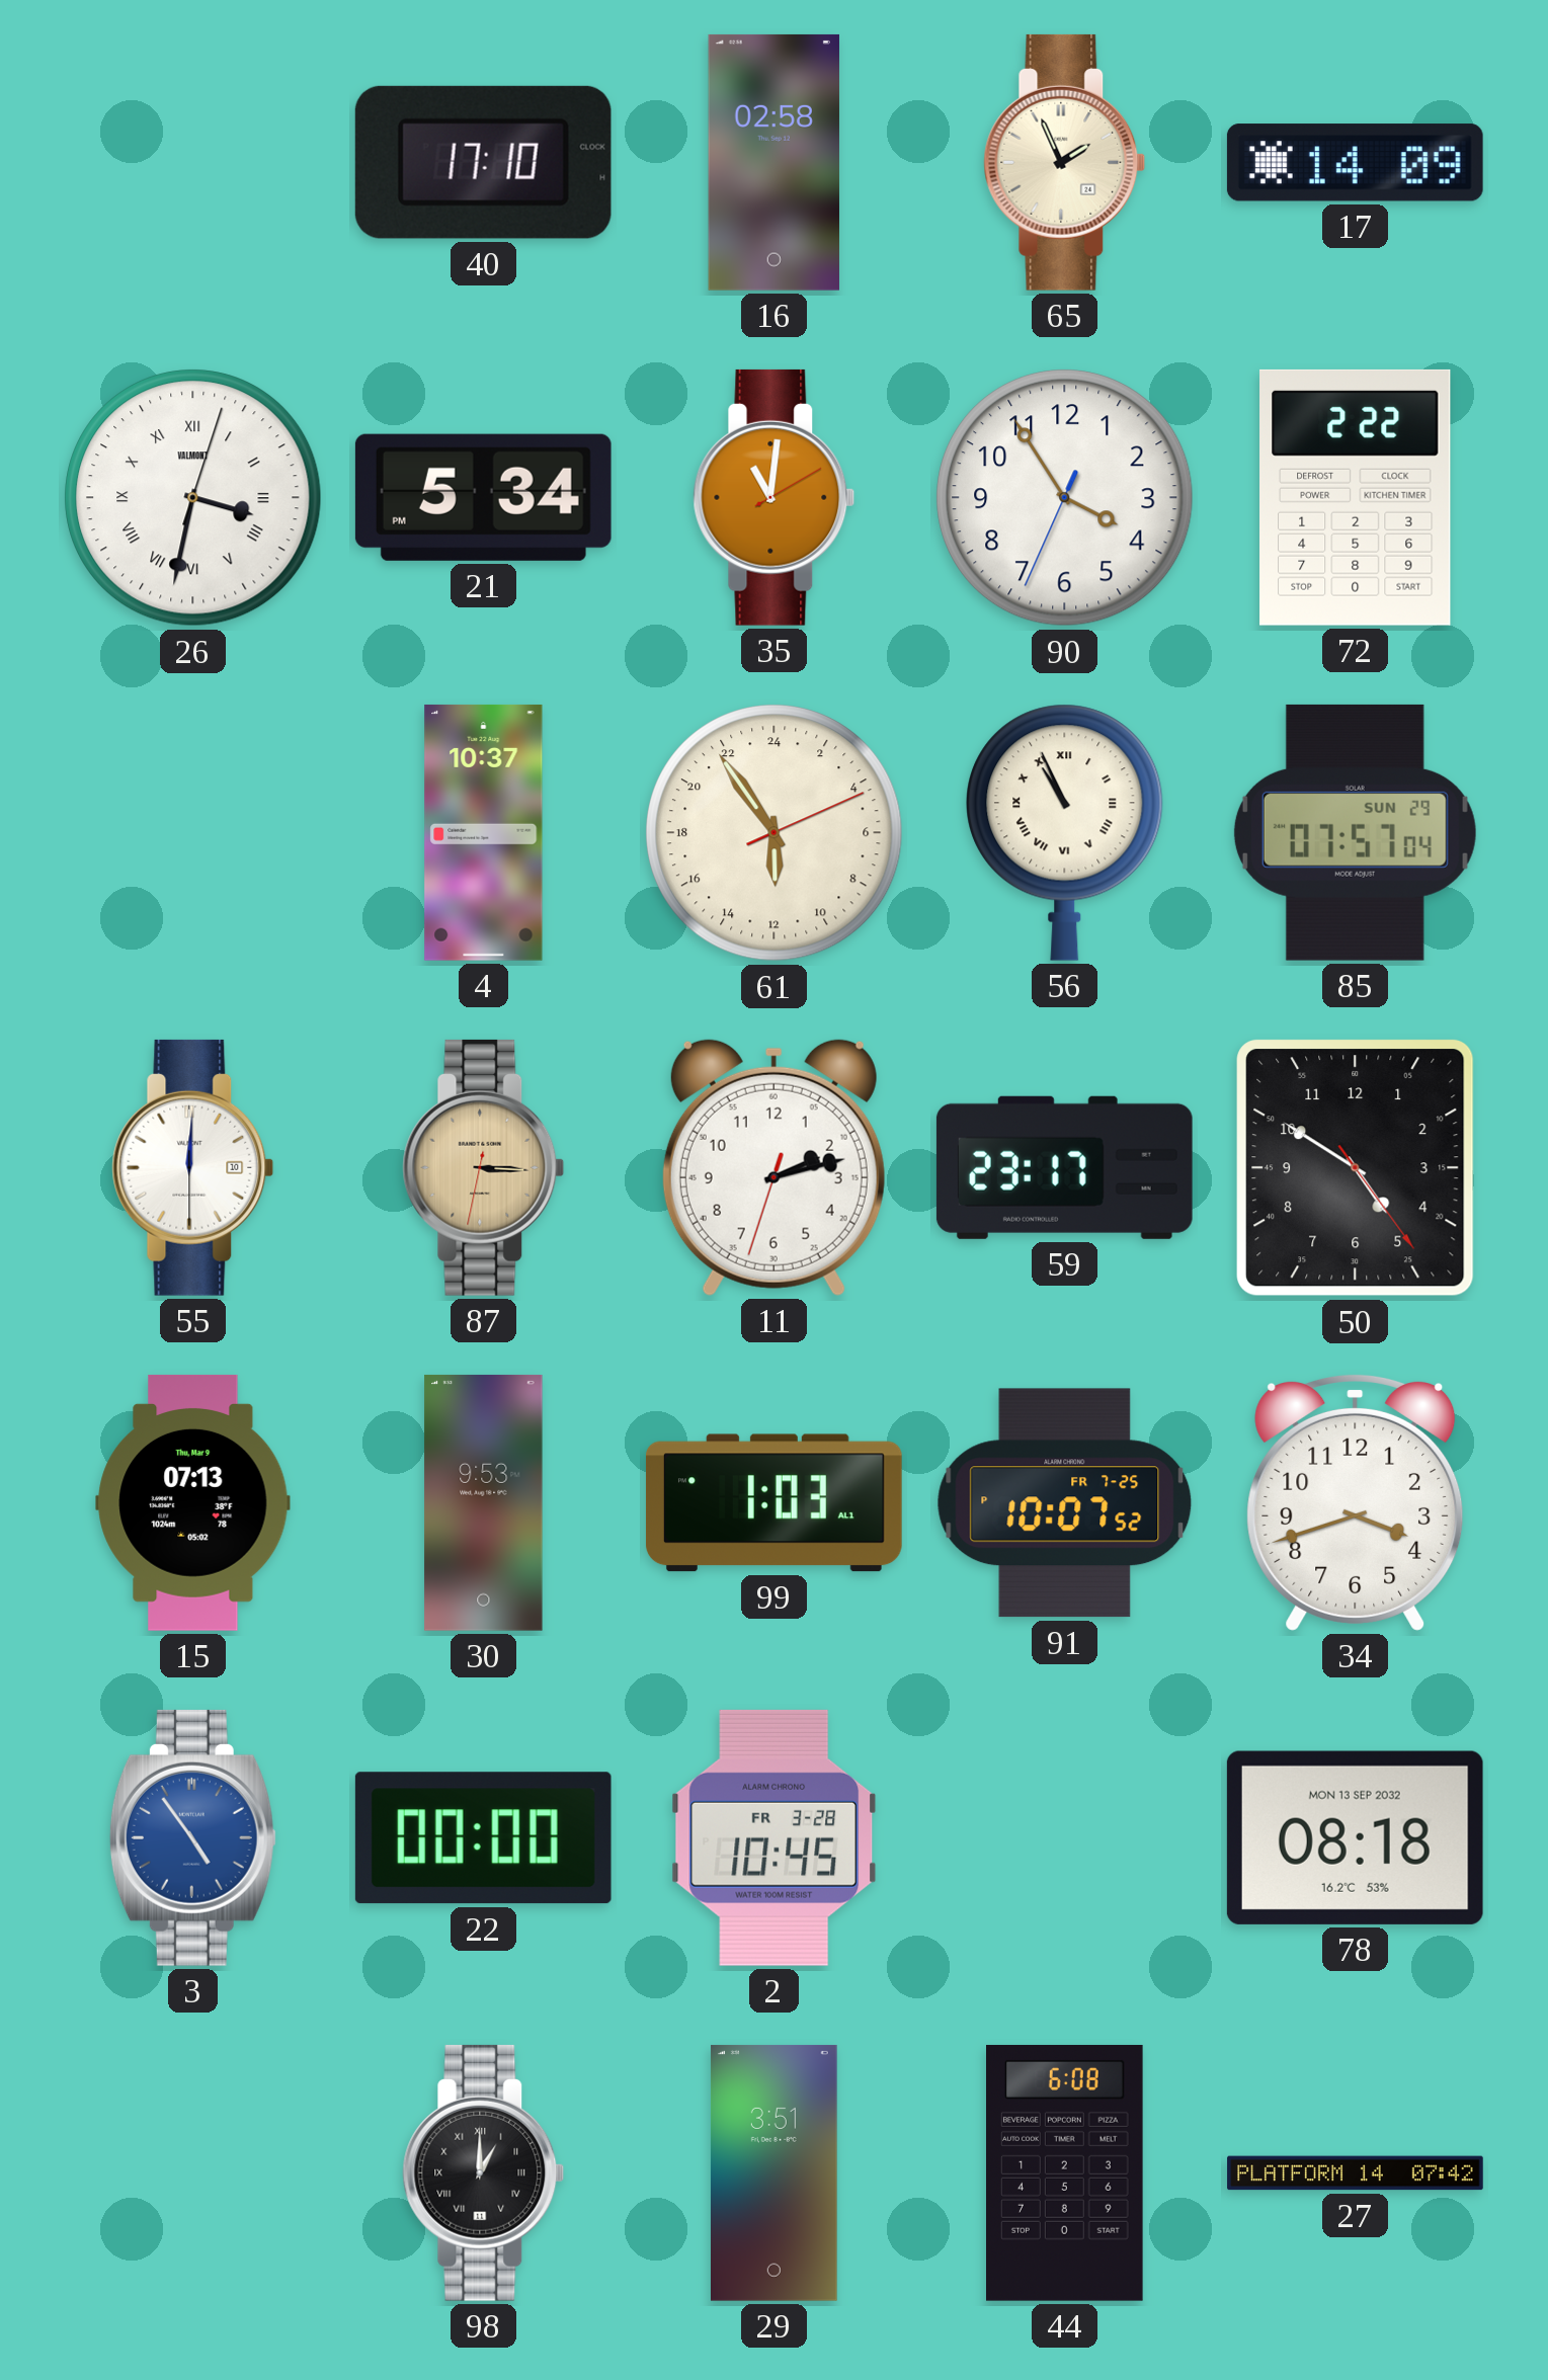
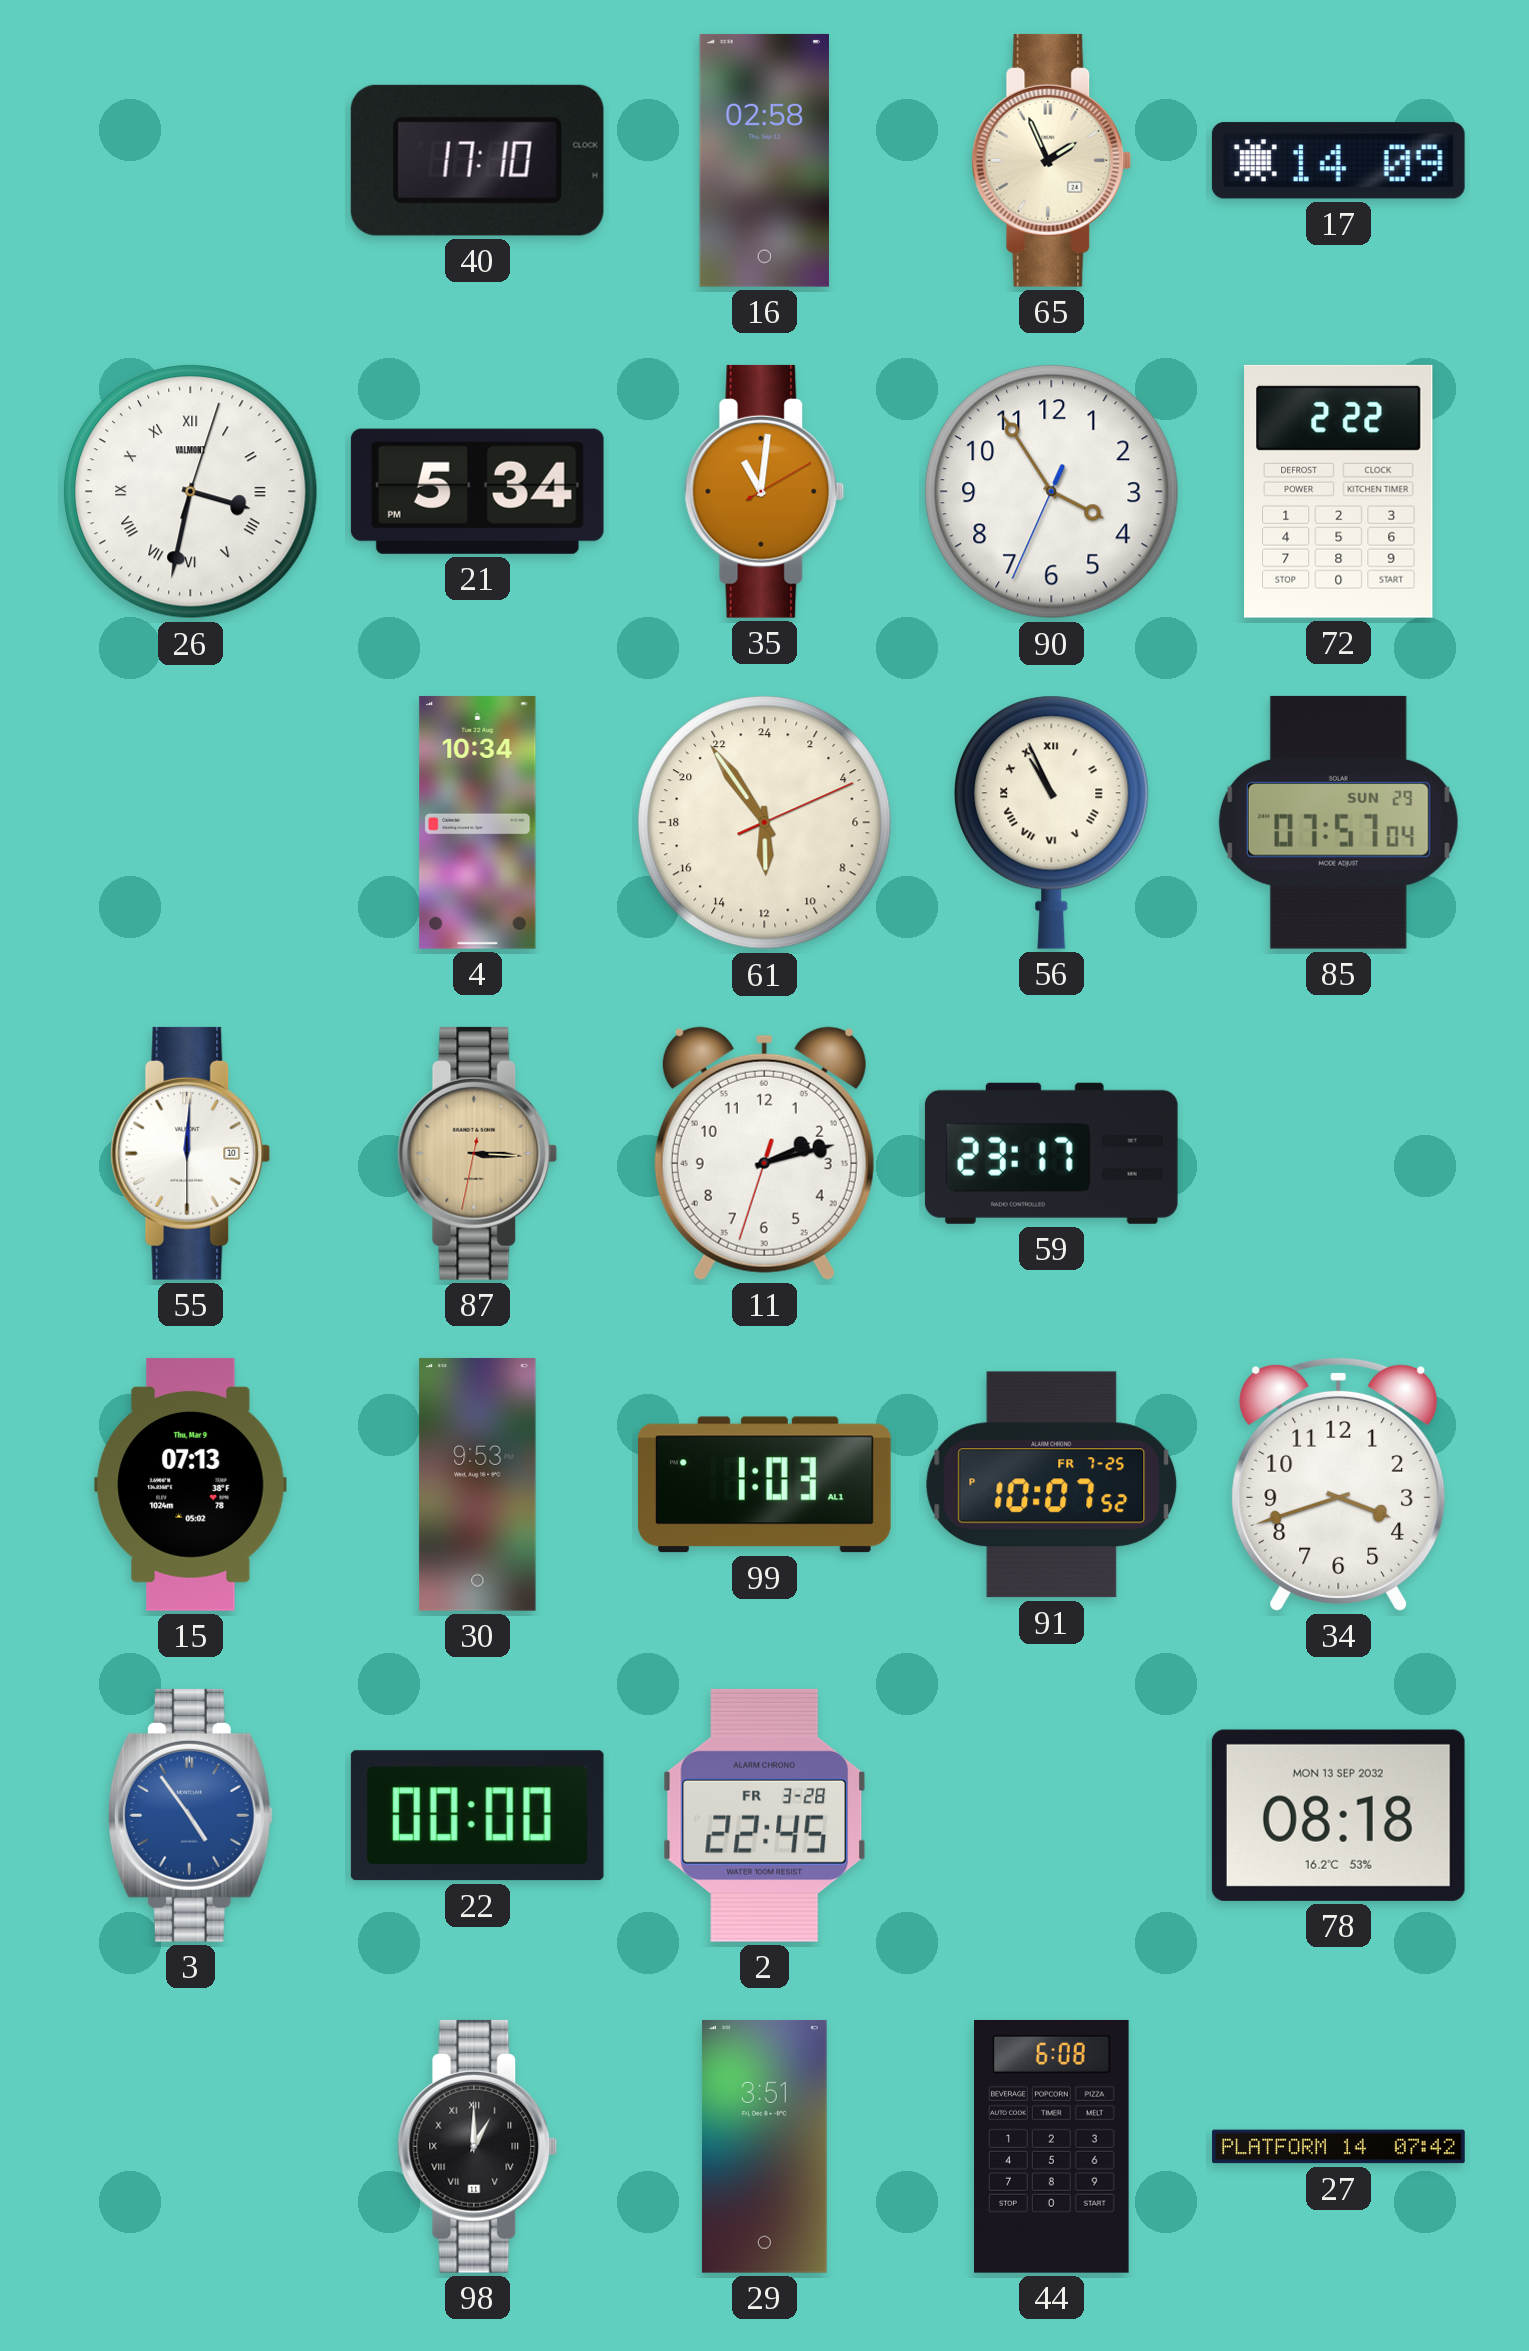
4: 10:37 -> 10:34 (478, 822)
50: 4:50 -> none (1356, 1168)
2: 10:45 -> 22:45 (764, 1815)
